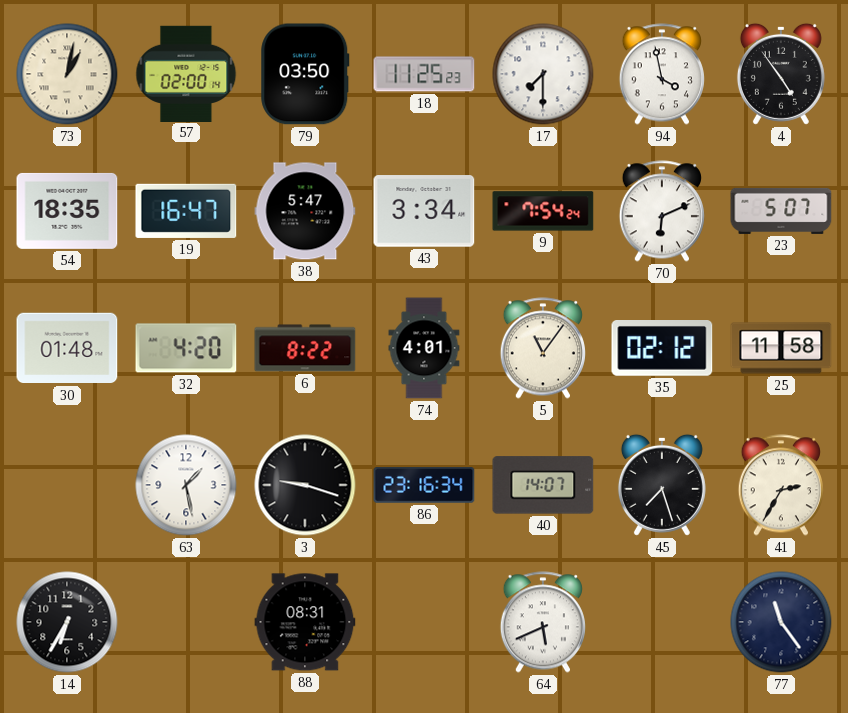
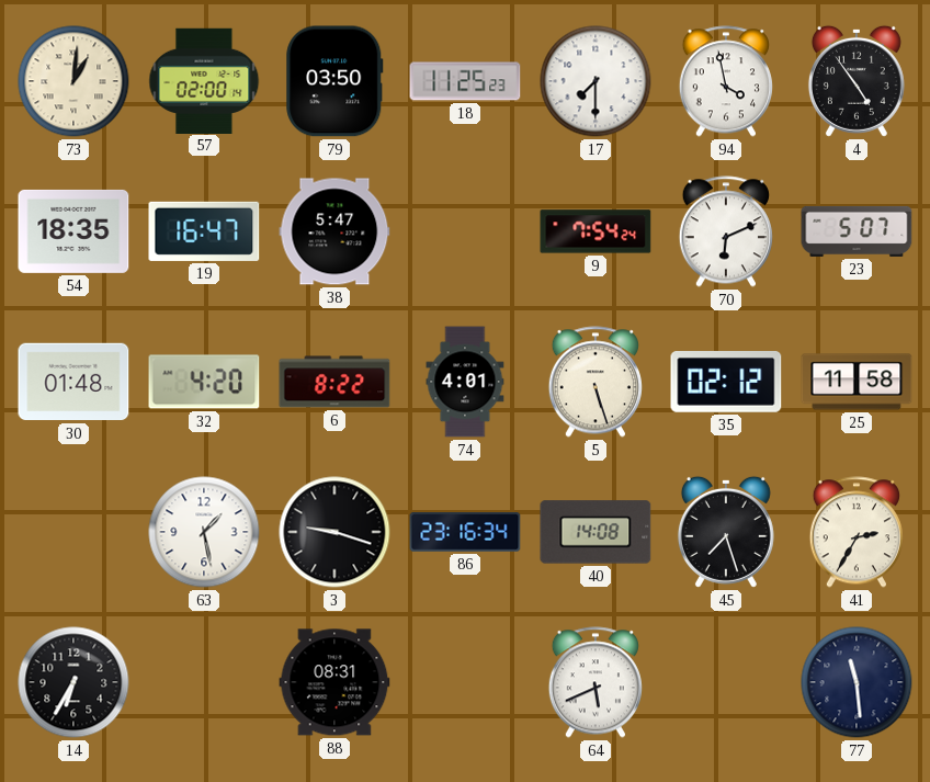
73: 1:02 -> 1:01 (73, 81)
43: 3:34 -> none (424, 211)
5: 11:06 -> 5:27 (596, 382)
40: 14:07 -> 14:08 (596, 532)
77: 11:24 -> 11:29 (857, 682)
